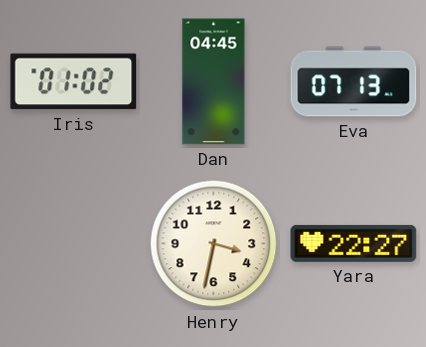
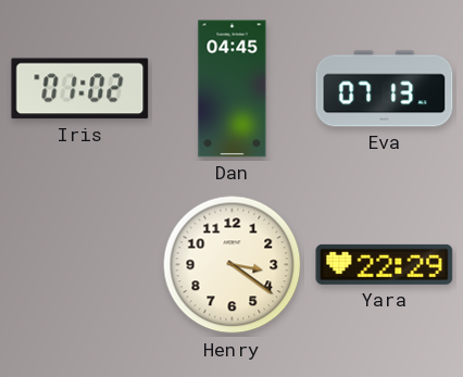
Henry: 3:32 -> 3:21 (233, 265)
Yara: 22:27 -> 22:29 (385, 264)
